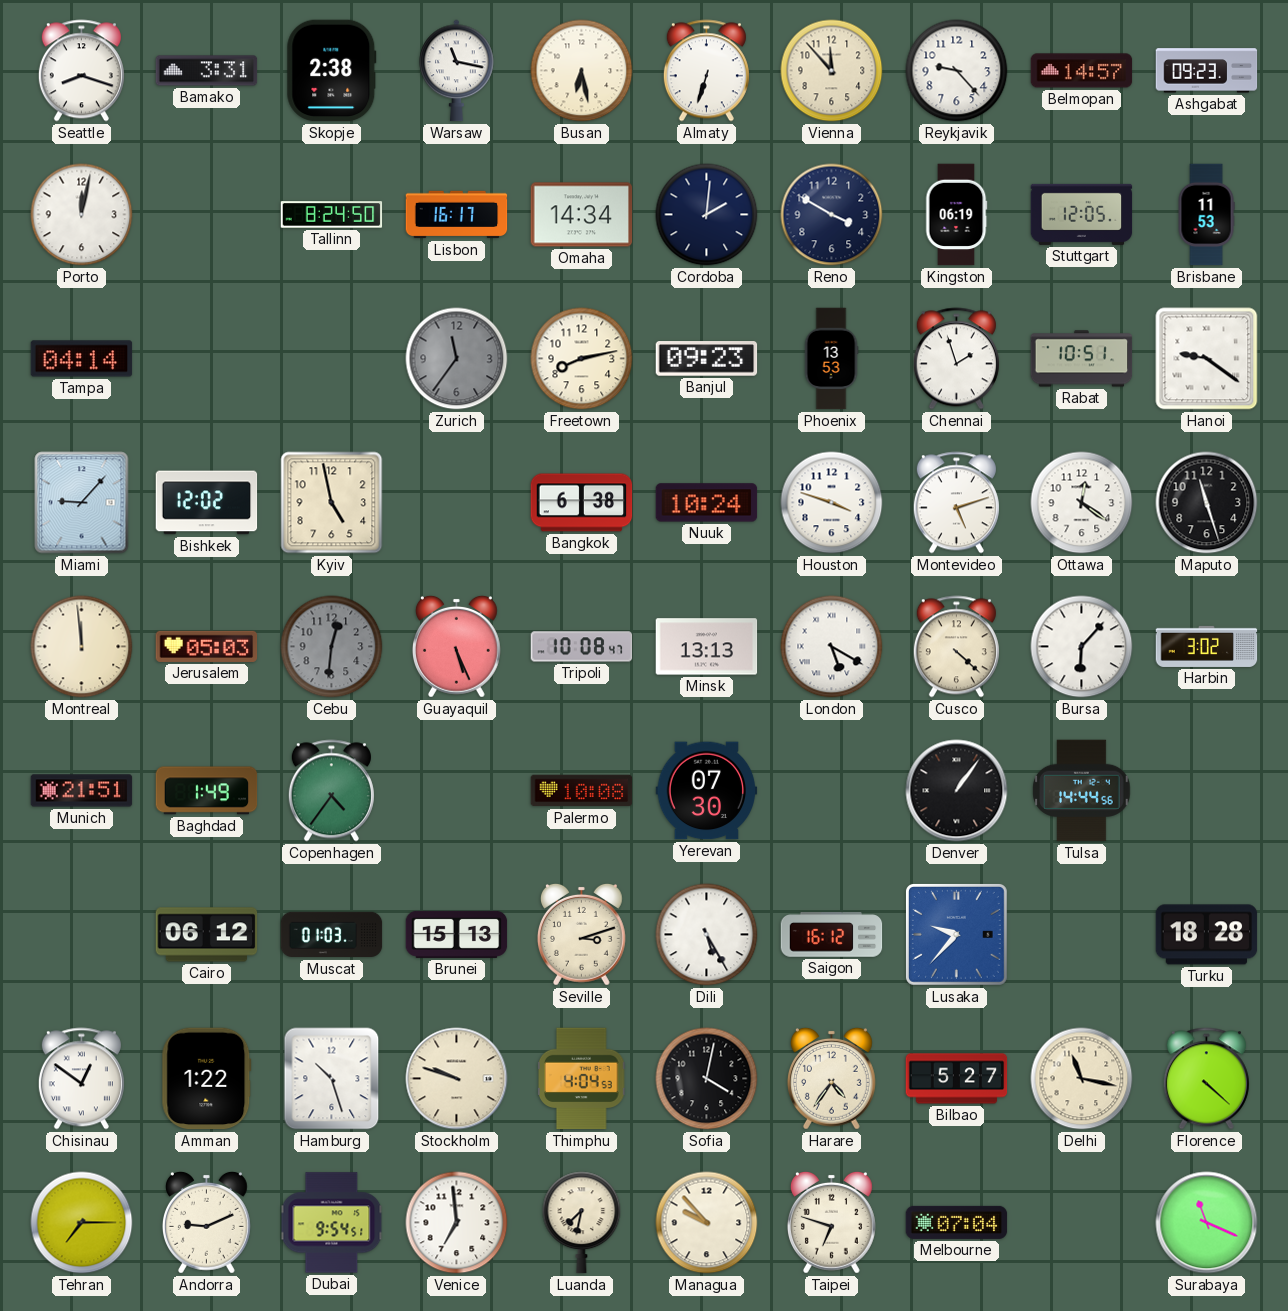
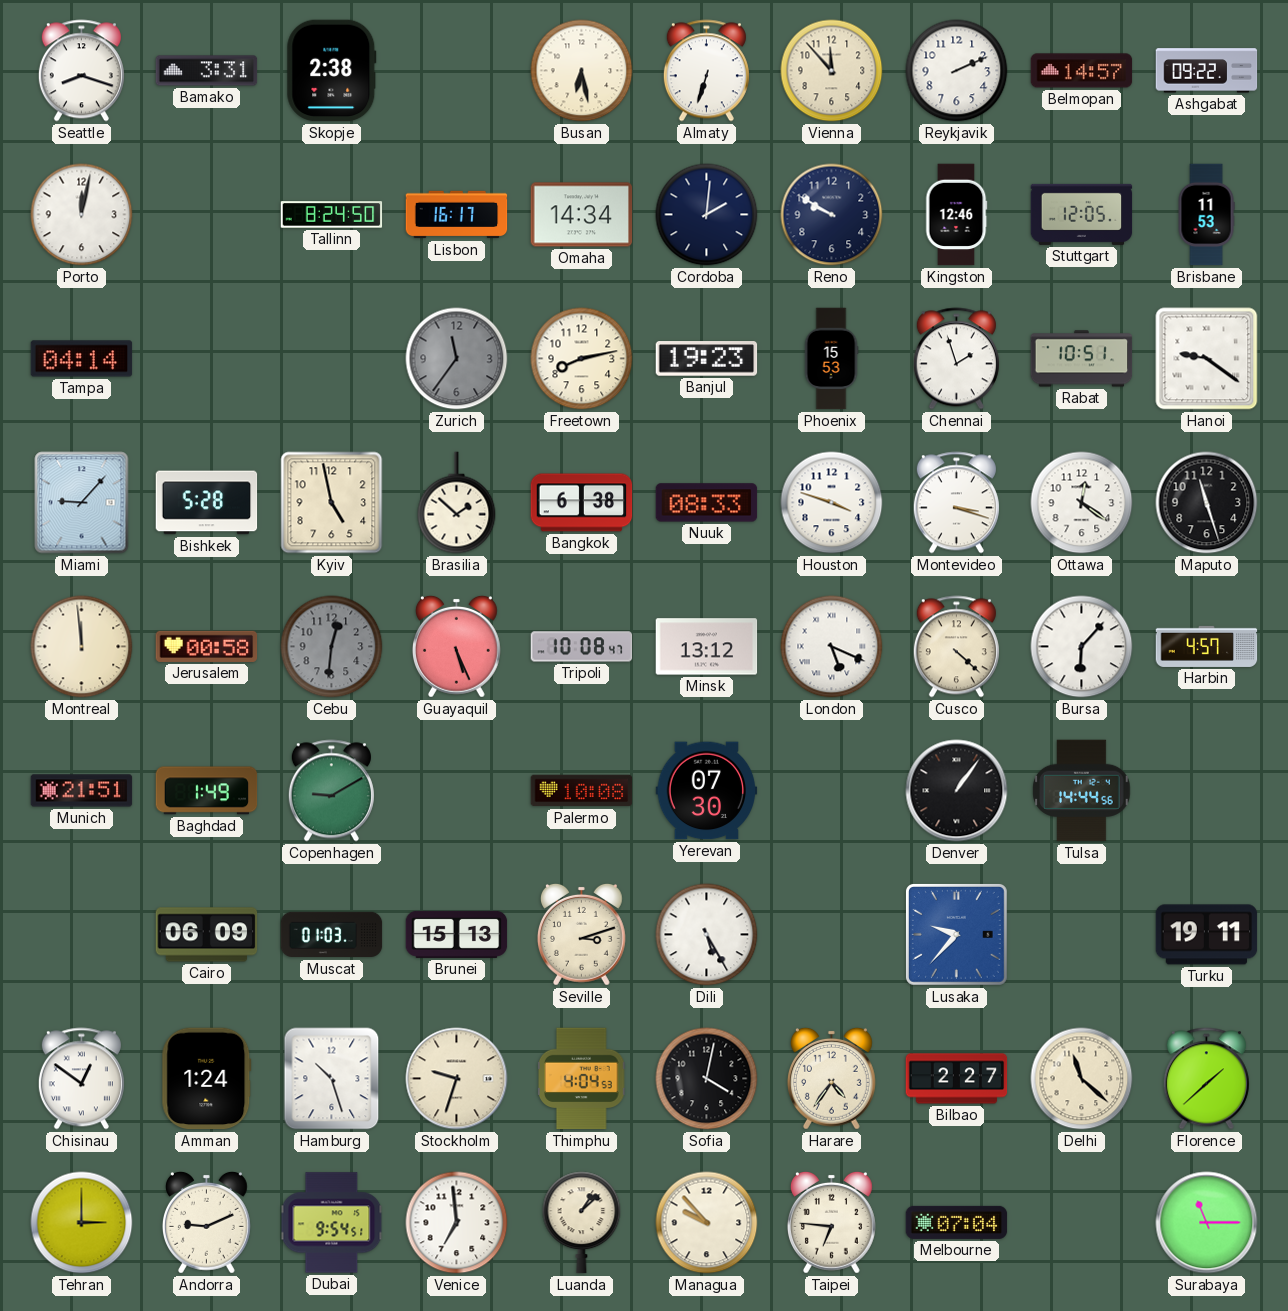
Warsaw: 11:17 -> none (457, 71)
Reykjavik: 9:23 -> 2:11 (957, 71)
Ashgabat: 09:23 -> 09:22 (1207, 71)
Reno: 3:50 -> 9:50 (832, 215)
Kingston: 06:19 -> 12:46 (956, 215)
Banjul: 09:23 -> 19:23 (707, 359)
Phoenix: 13:53 -> 15:53 (831, 359)
Bishkek: 12:02 -> 5:28 (207, 503)
Brasilia: none -> 1:52 (457, 503)
Nuuk: 10:24 -> 08:33 (707, 503)
Montevideo: 5:12 -> 3:18 (956, 503)
Jerusalem: 05:03 -> 00:58 (207, 646)
Minsk: 13:13 -> 13:12 (707, 647)
London: 5:20 -> 5:19 (832, 647)
Harbin: 3:02 -> 4:57 (1207, 646)
Copenhagen: 4:36 -> 9:10 (331, 791)
Cairo: 06:12 -> 06:09 (207, 935)
Saigon: 16:12 -> none (832, 935)
Turku: 18:28 -> 19:11 (1207, 935)
Amman: 1:22 -> 1:24 (207, 1079)
Stockholm: 9:48 -> 9:33 (457, 1079)
Bilbao: 5:27 -> 2:27 (957, 1079)
Delhi: 11:17 -> 11:22 (1082, 1079)
Florence: 4:22 -> 1:38 (1206, 1079)
Tehran: 7:15 -> 3:00 (82, 1223)
Luanda: 7:32 -> 1:08 (582, 1223)
Taipei: 6:48 -> 6:46 (831, 1222)
Surabaya: 11:19 -> 11:15 (1207, 1223)
